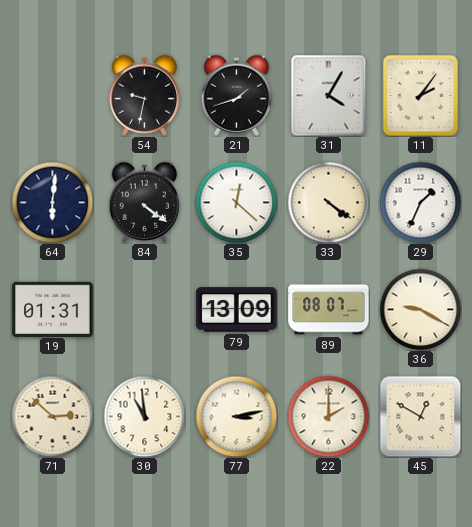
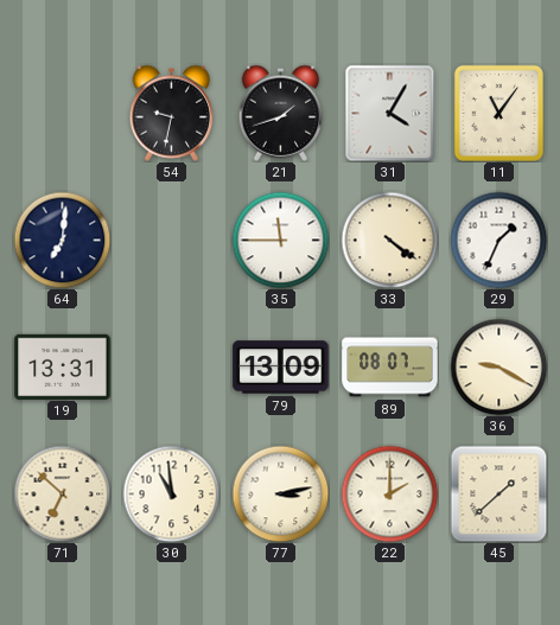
11: 2:06 -> 11:06 (498, 113)
64: 6:01 -> 7:01 (62, 240)
84: 4:21 -> none (145, 202)
35: 12:22 -> 11:45 (280, 240)
19: 01:31 -> 13:31 (63, 366)
71: 2:52 -> 6:52 (62, 493)
45: 12:50 -> 1:38 (498, 493)
